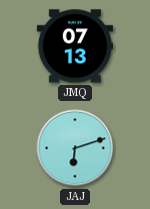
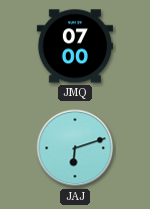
JMQ: 07:13 -> 07:00 (75, 46)
